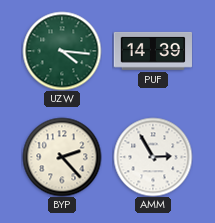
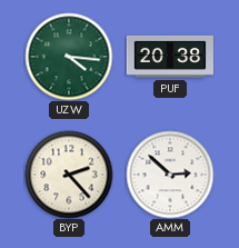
PUF: 14:39 -> 20:38 (170, 57)
AMM: 2:55 -> 2:52 (170, 175)
